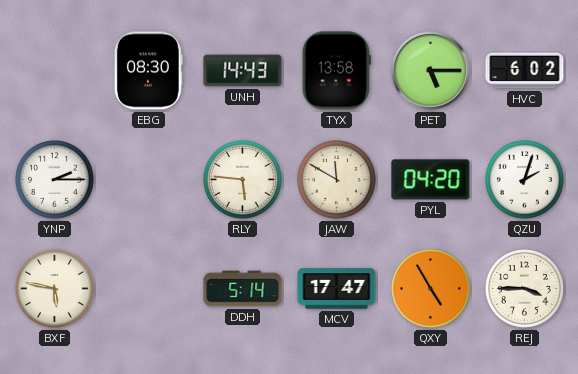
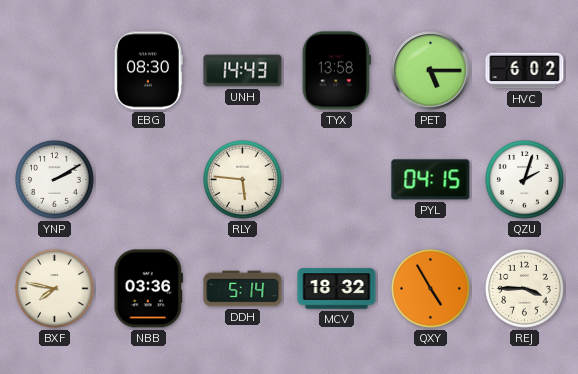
YNP: 2:15 -> 2:10 (55, 180)
JAW: 11:50 -> none (337, 180)
PYL: 04:20 -> 04:15 (431, 180)
BXF: 5:47 -> 7:47 (55, 289)
NBB: none -> 03:36 (148, 289)
MCV: 17:47 -> 18:32 (337, 289)
